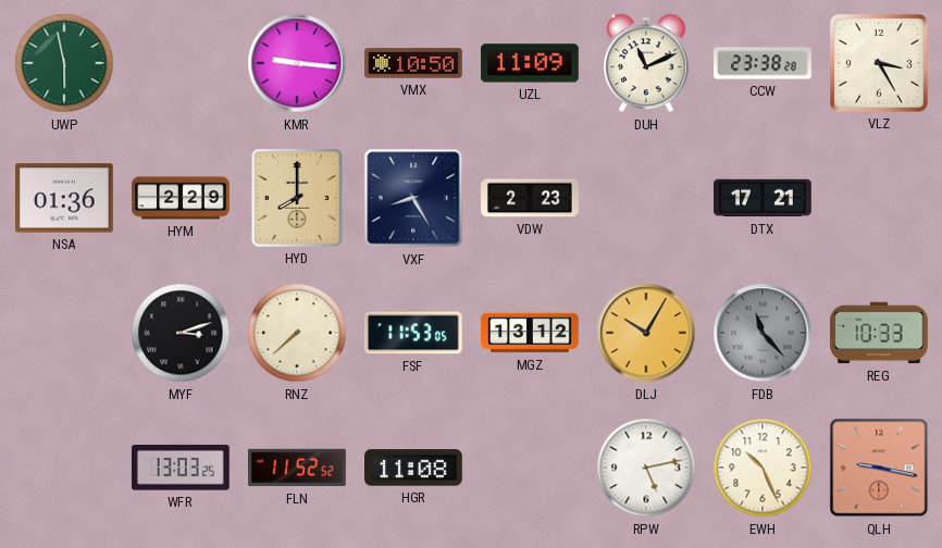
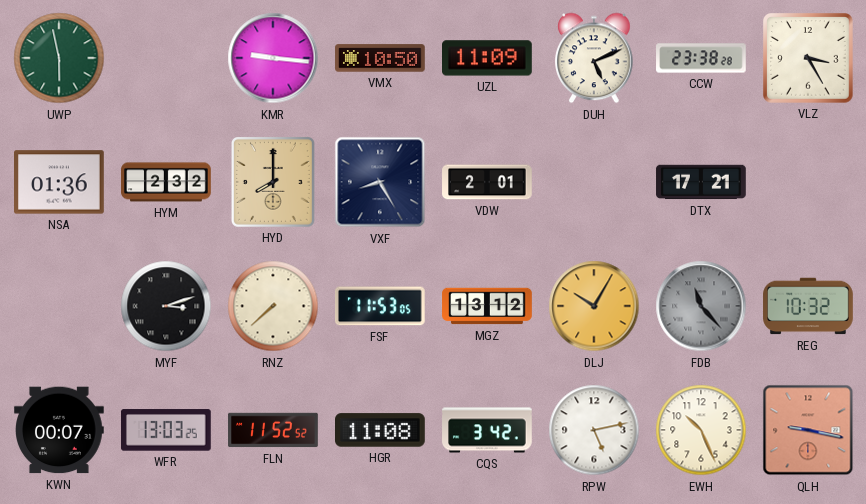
DUH: 11:11 -> 5:11 (594, 58)
HYM: 2:29 -> 2:32 (166, 182)
VDW: 2:23 -> 2:01 (487, 182)
REG: 10:33 -> 10:32 (808, 306)
KWN: none -> 00:07 (60, 430)
CQS: none -> 3:42 (487, 430)
